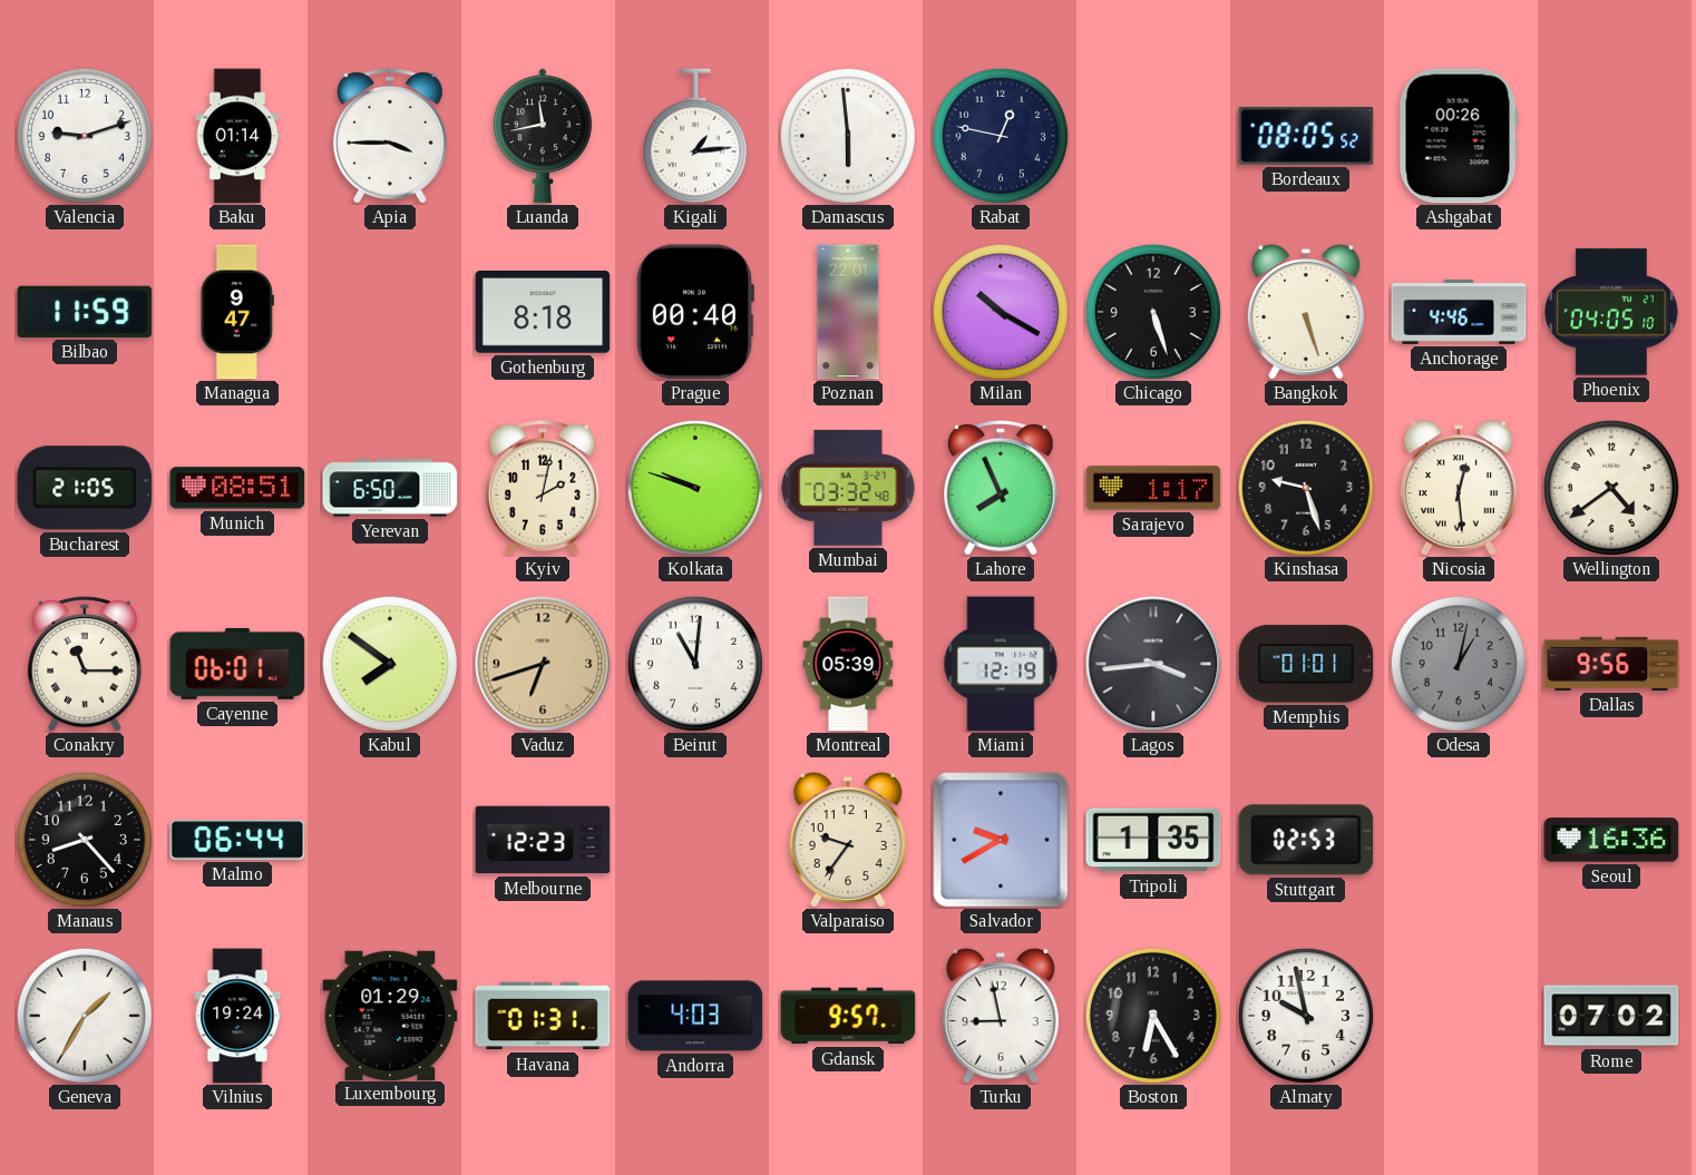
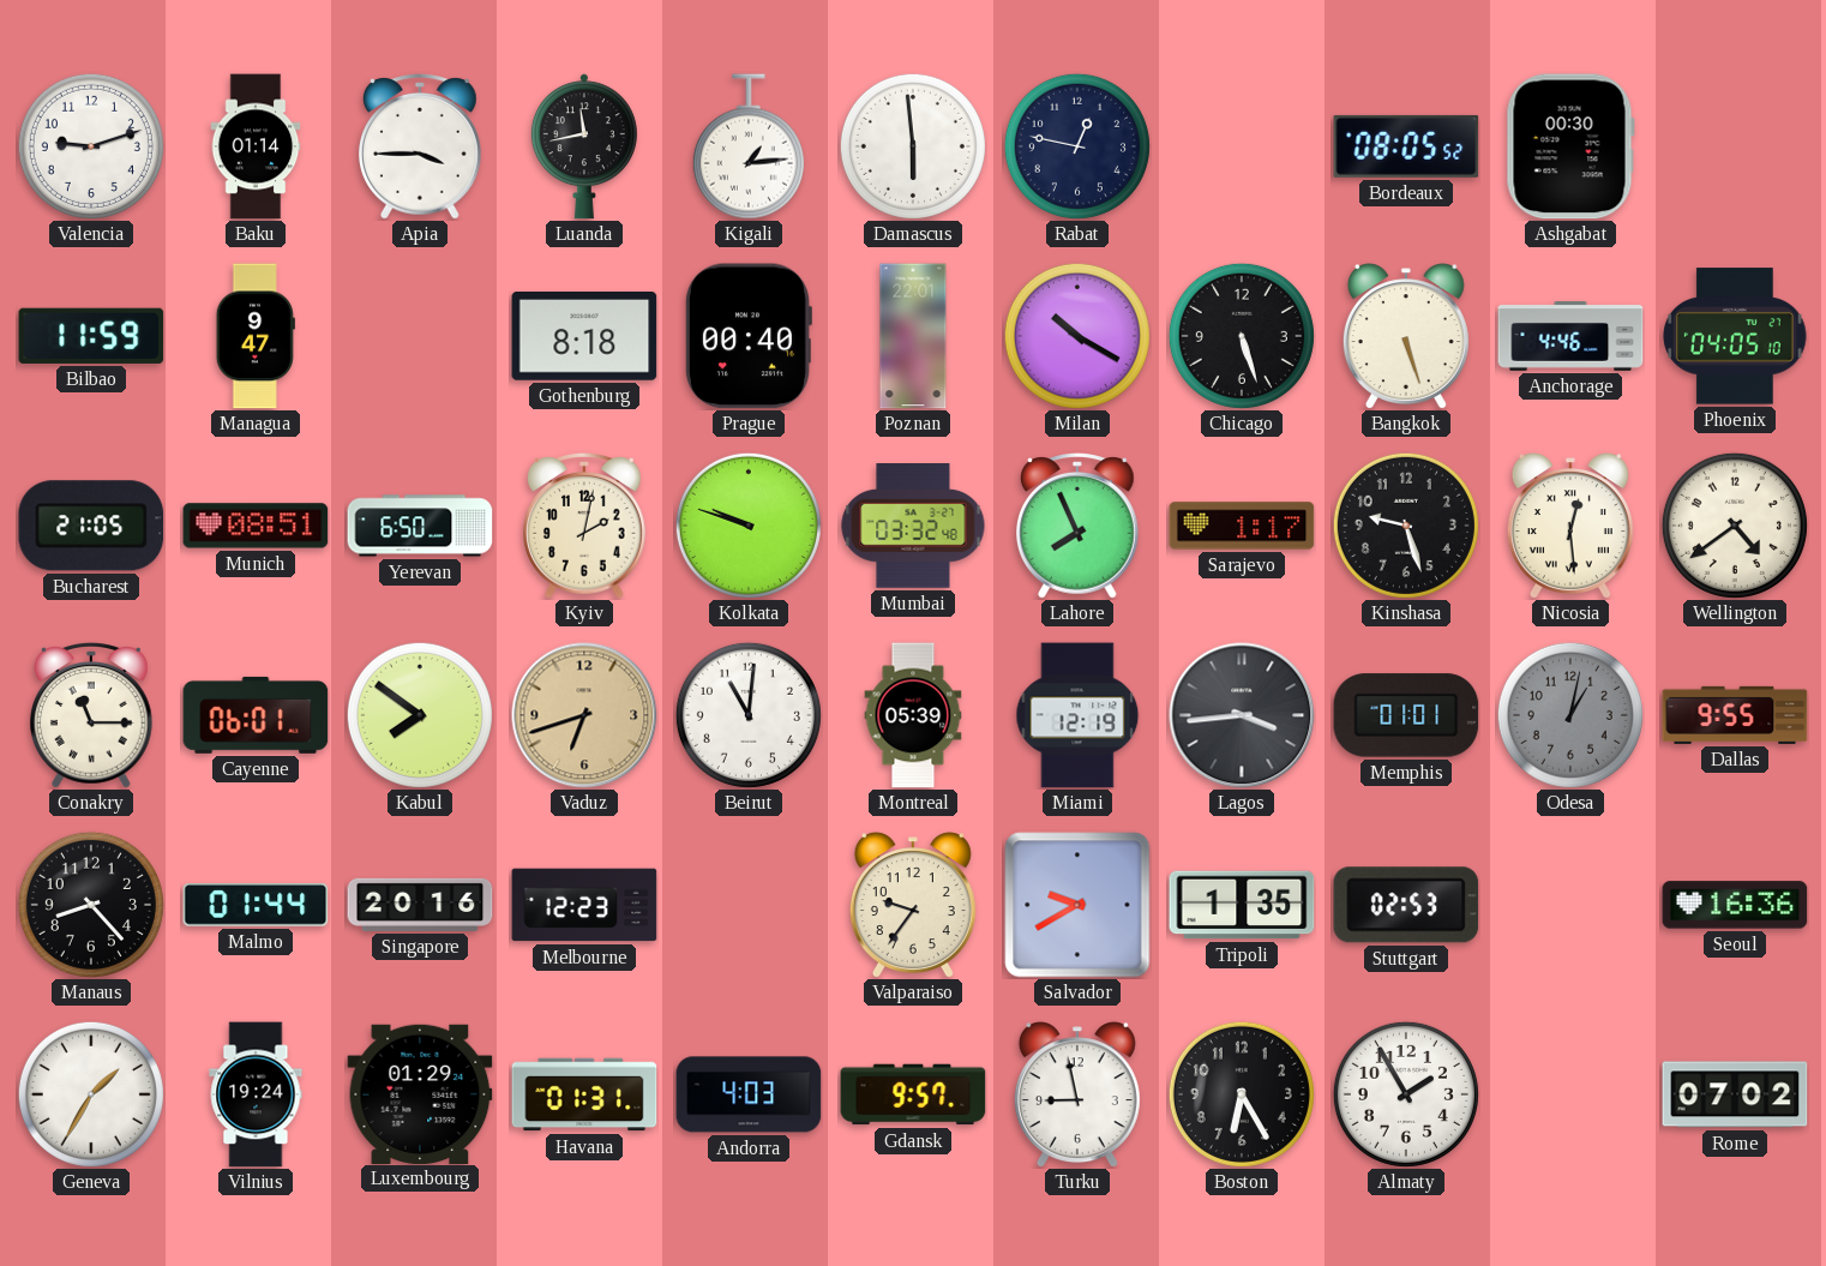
Ashgabat: 00:26 -> 00:30 (1570, 146)
Dallas: 9:56 -> 9:55 (1735, 715)
Malmo: 06:44 -> 01:44 (256, 906)
Singapore: none -> 20:16 (420, 905)
Almaty: 9:58 -> 1:55 (1406, 1094)
